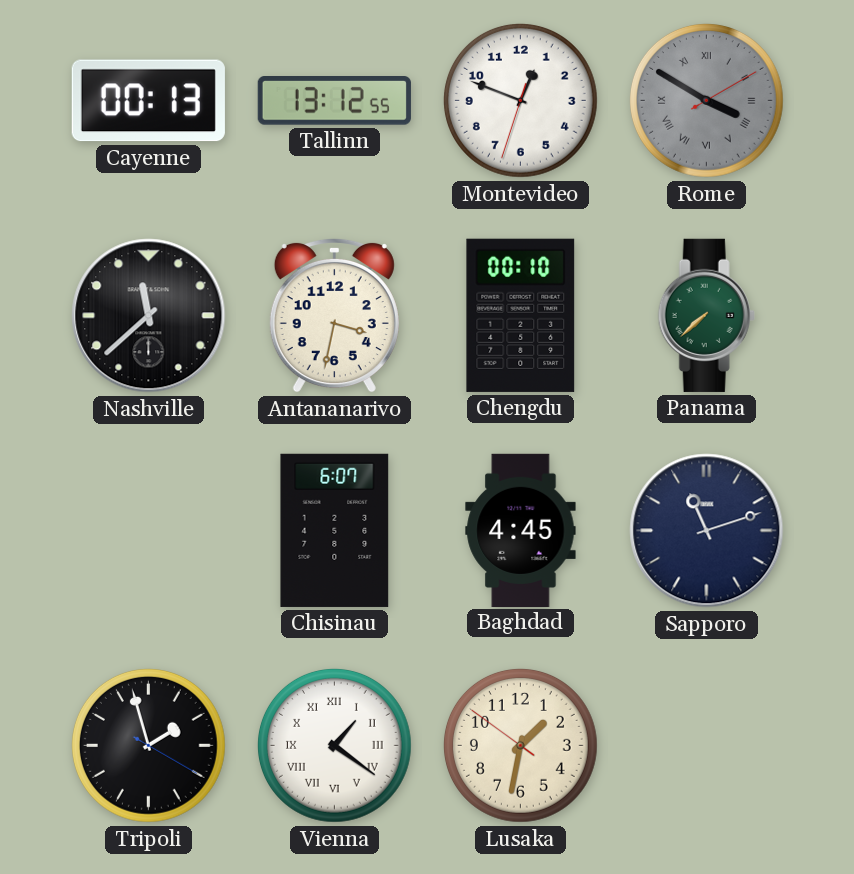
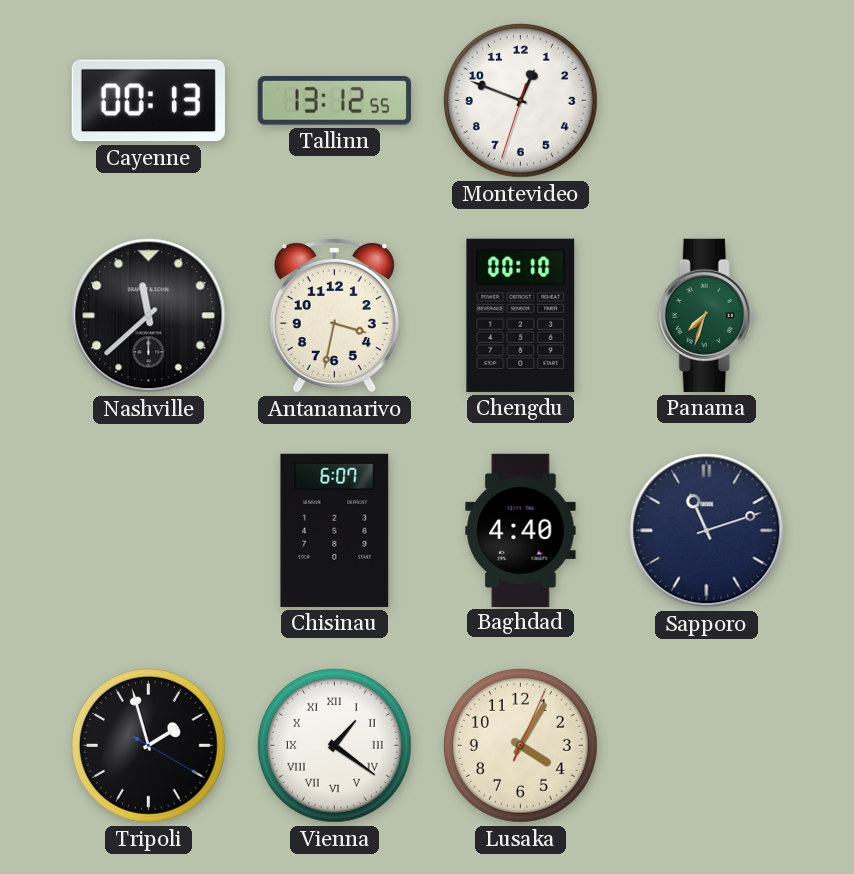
Rome: 3:50 -> none (706, 100)
Panama: 7:38 -> 7:33 (706, 315)
Baghdad: 4:45 -> 4:40 (521, 530)
Lusaka: 1:31 -> 4:05 (520, 745)
